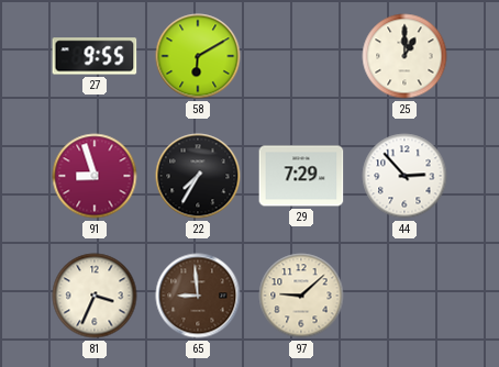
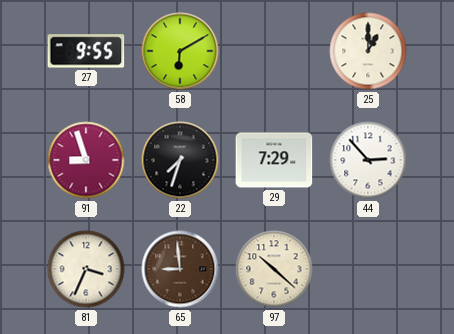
22: 7:35 -> 7:33 (180, 160)
97: 9:08 -> 10:22 (274, 269)
